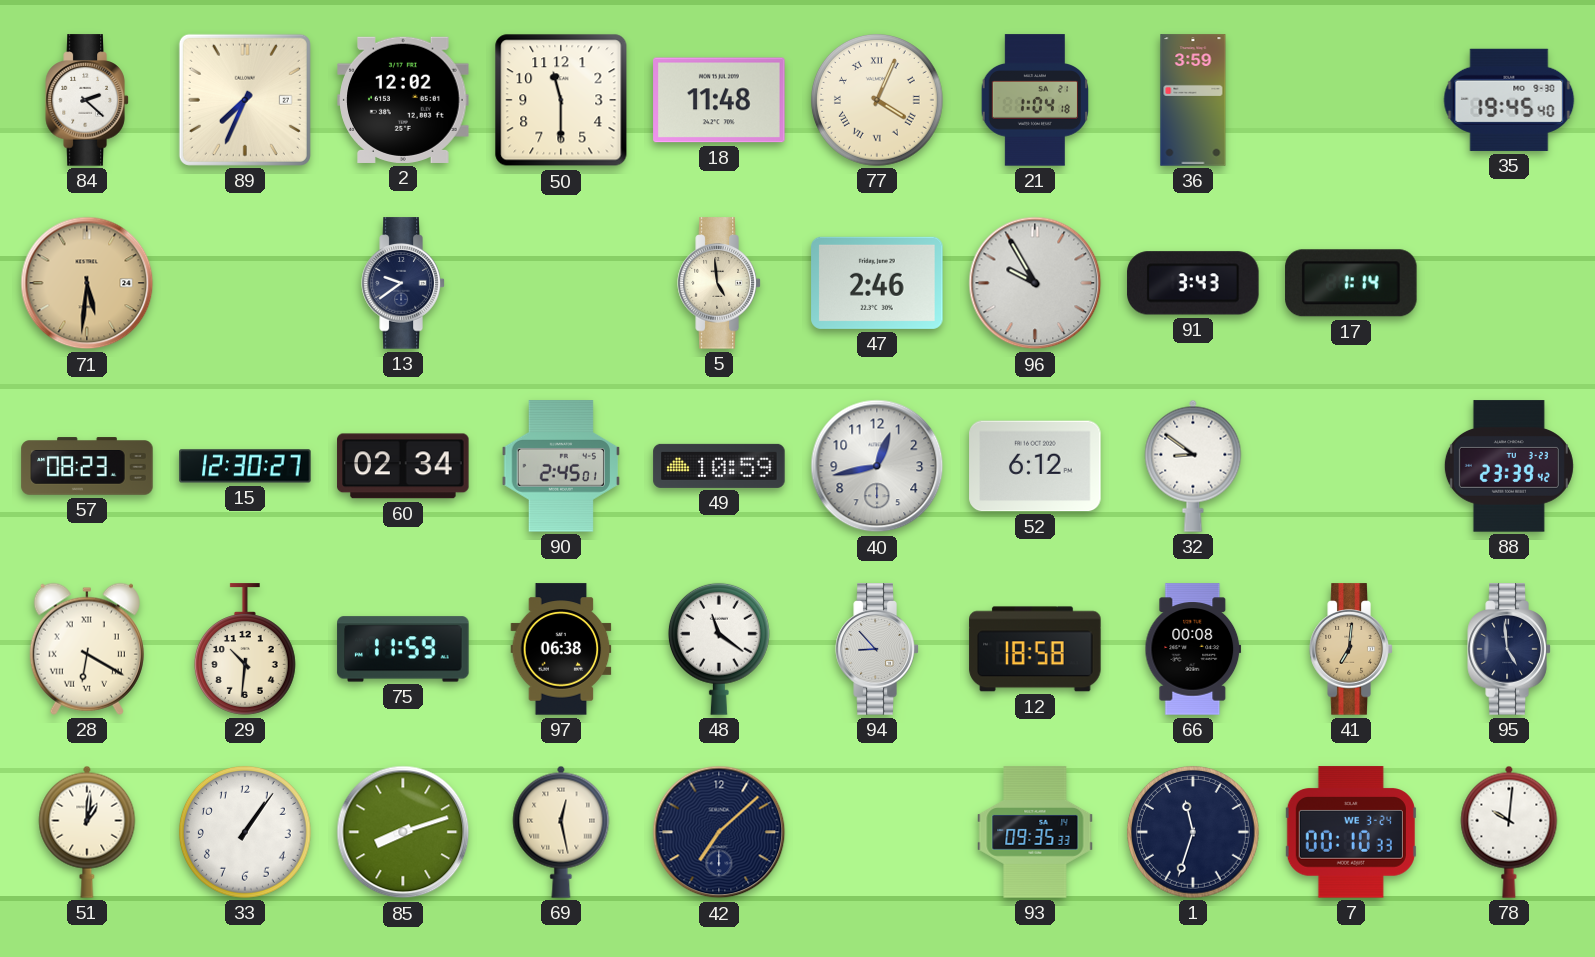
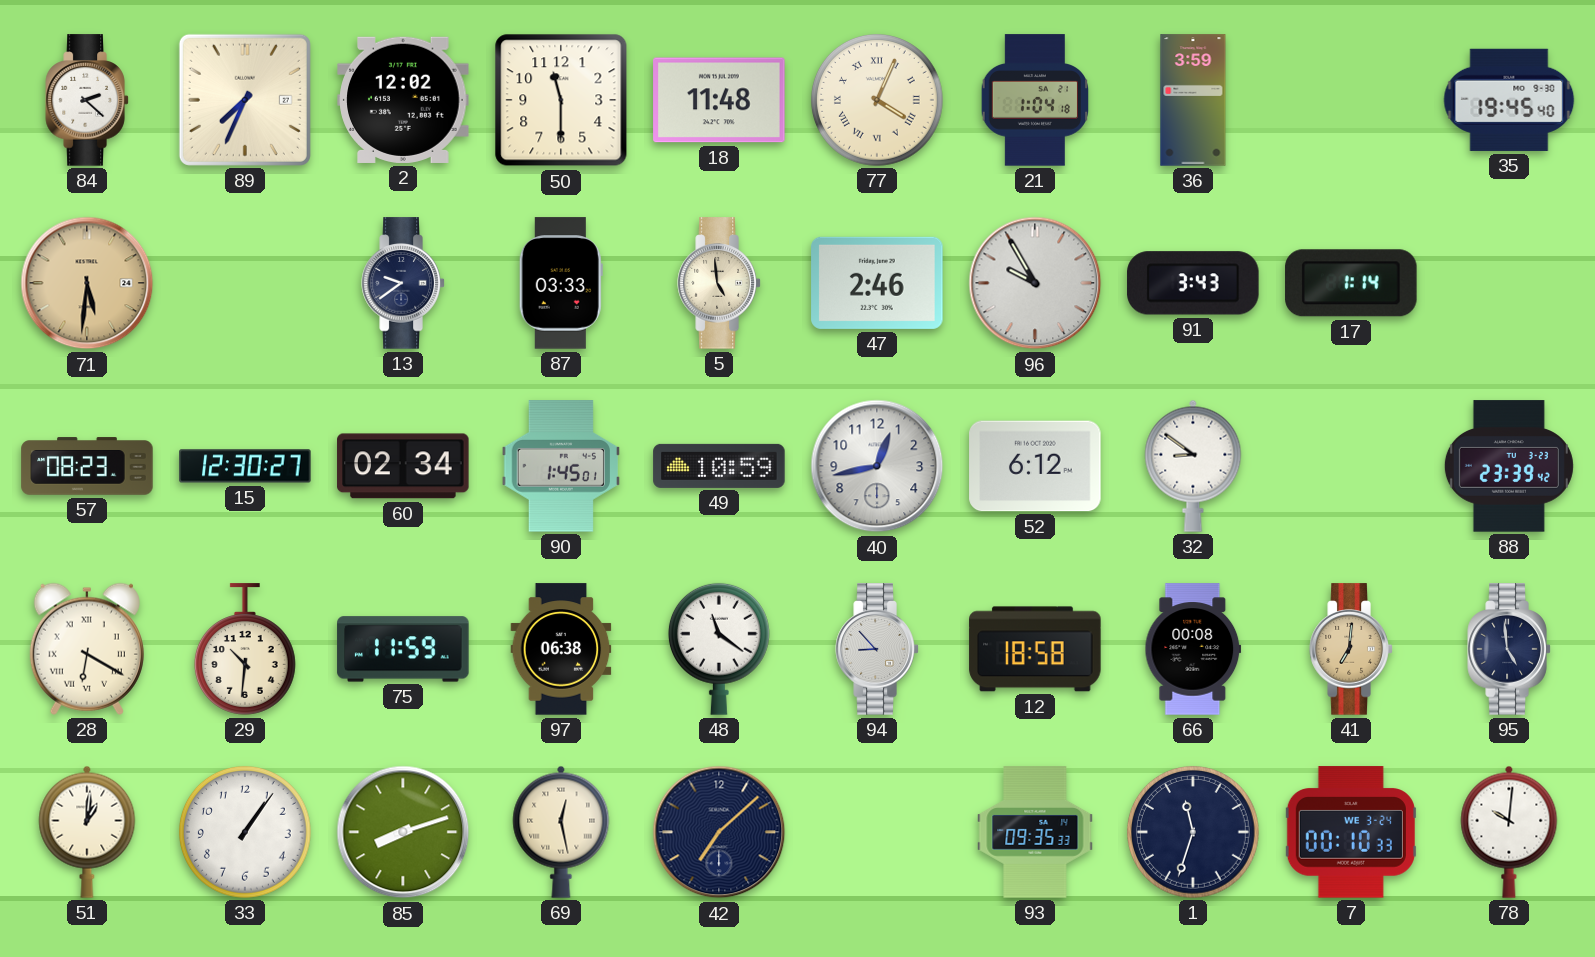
87: none -> 03:33 (561, 283)
90: 2:45 -> 1:45 (560, 466)
